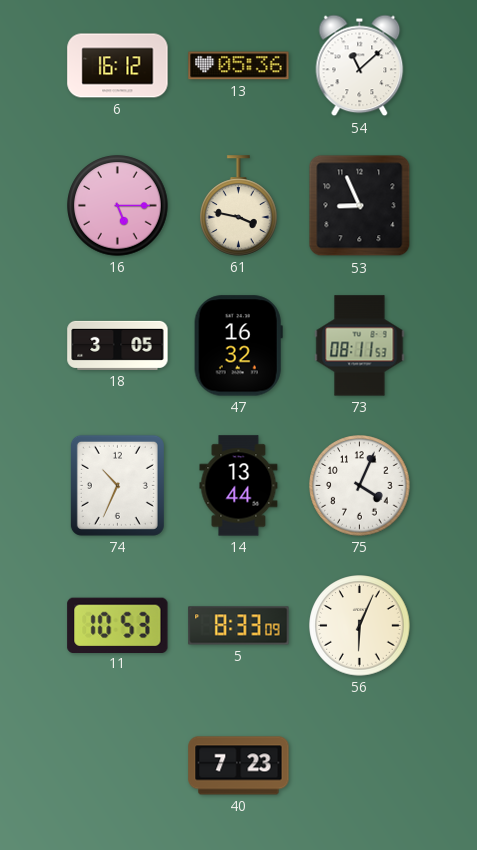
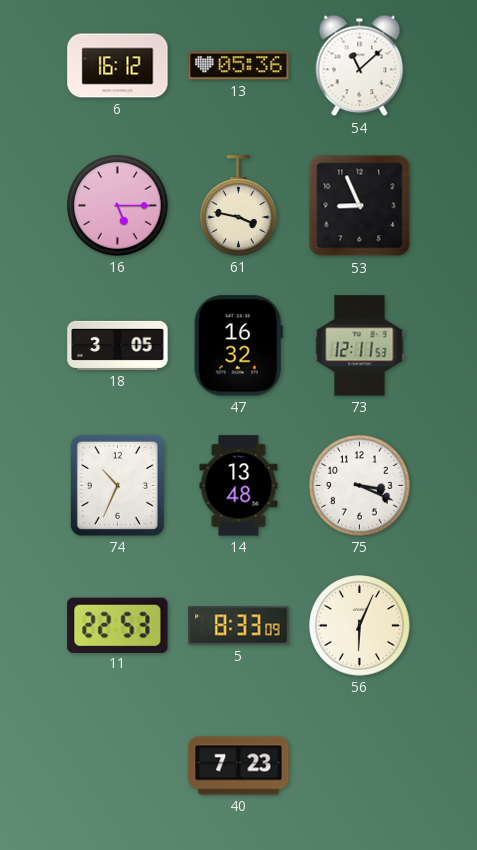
73: 08:11 -> 12:11 (360, 346)
14: 13:44 -> 13:48 (239, 486)
75: 4:04 -> 3:19 (360, 486)
11: 10:53 -> 22:53 (118, 625)
